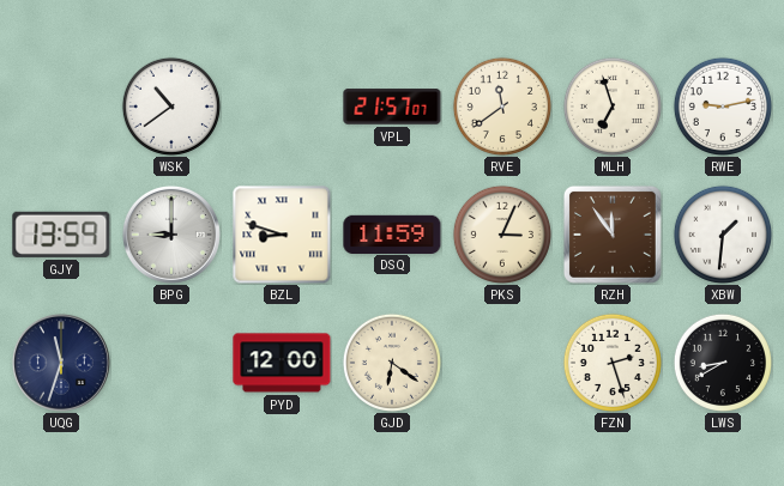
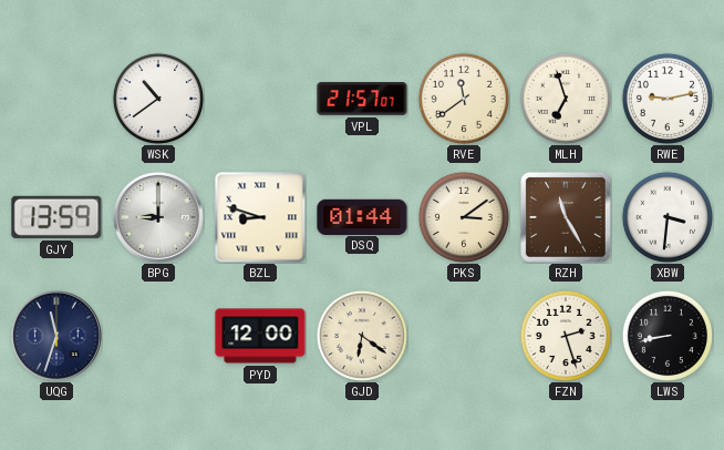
DSQ: 11:59 -> 01:44 (362, 216)
PKS: 3:04 -> 3:09 (464, 217)
RZH: 11:54 -> 11:25 (566, 217)
XBW: 1:31 -> 3:31 (668, 217)
LWS: 8:40 -> 8:43 (668, 336)
